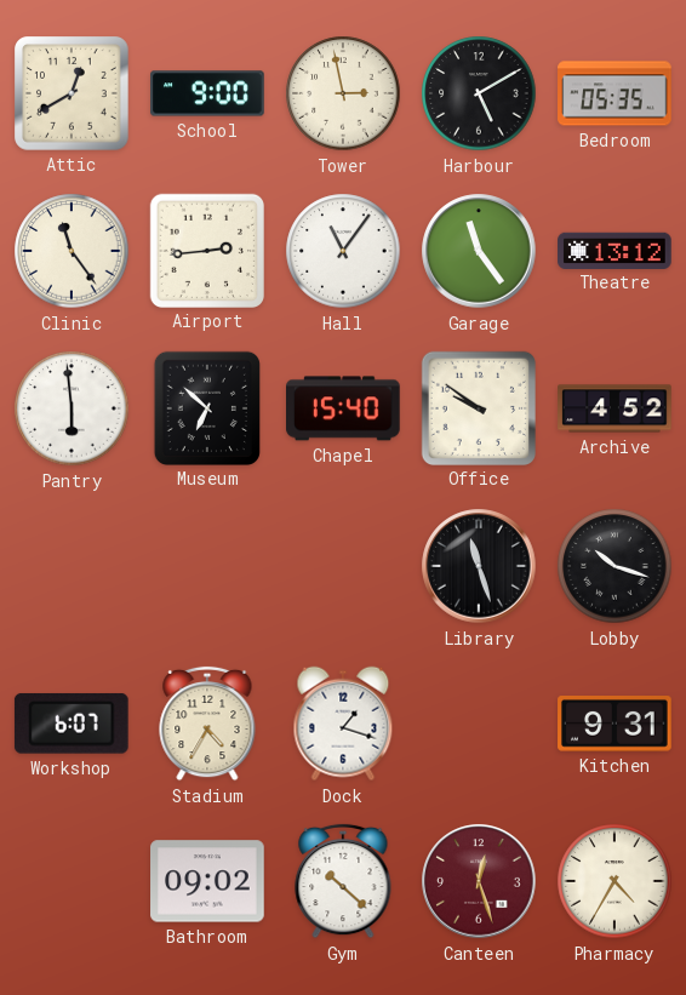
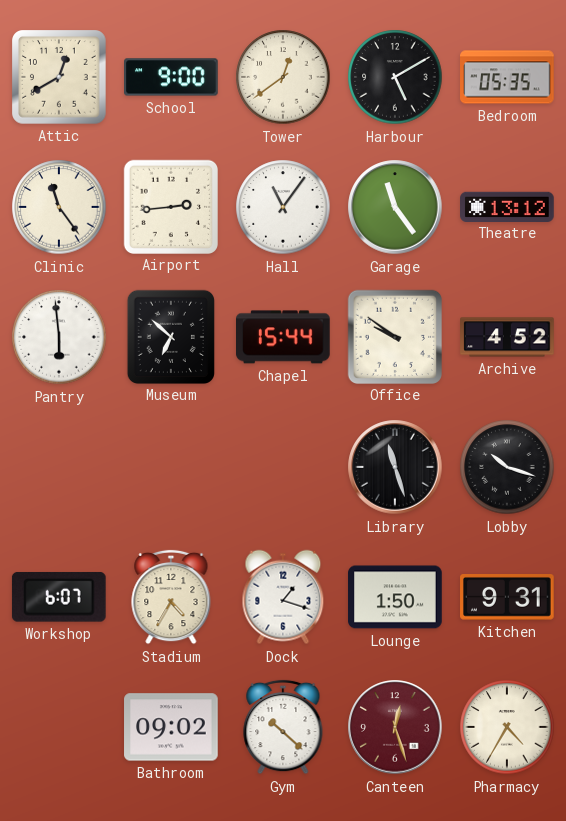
Tower: 2:58 -> 12:39 (283, 77)
Chapel: 15:40 -> 15:44 (284, 337)
Lounge: none -> 1:50 (395, 597)
